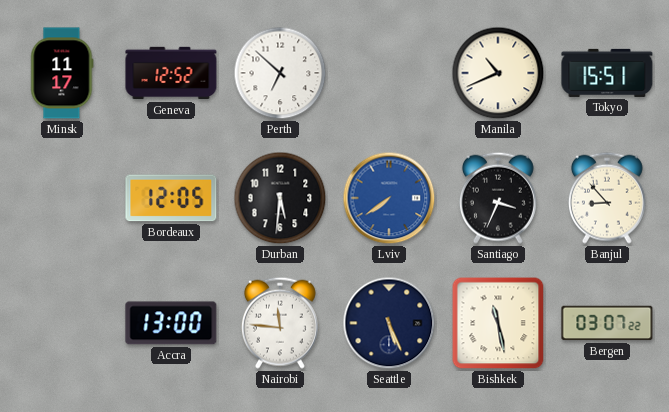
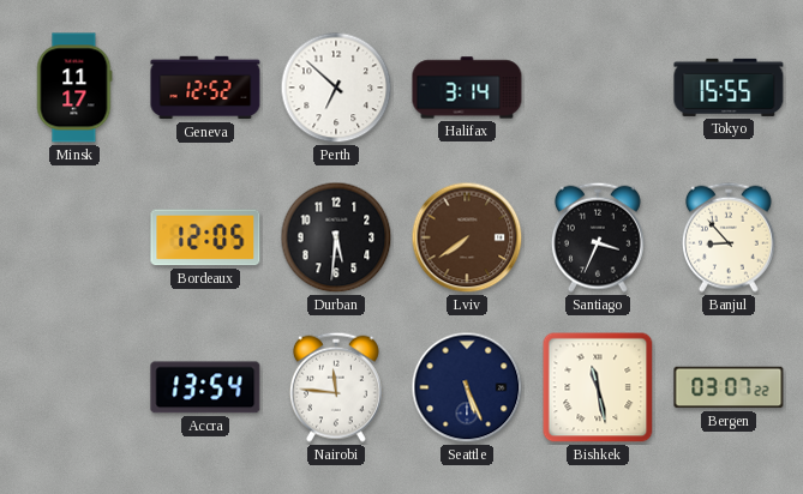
Halifax: none -> 3:14 (467, 88)
Manila: 10:41 -> none (498, 73)
Tokyo: 15:51 -> 15:55 (729, 88)
Lviv dial: blue -> brown (467, 237)
Accra: 13:00 -> 13:54 (205, 387)
